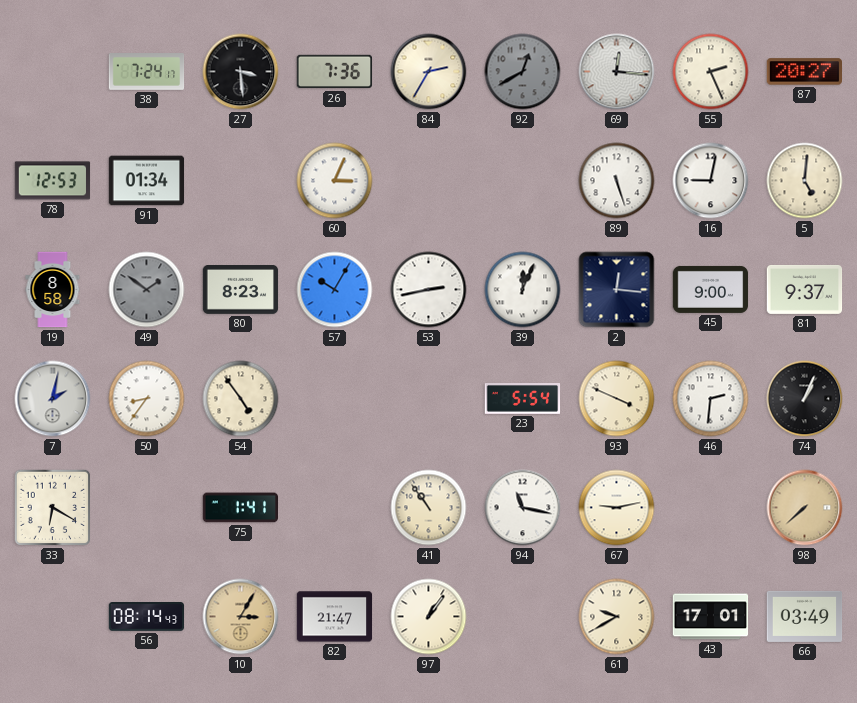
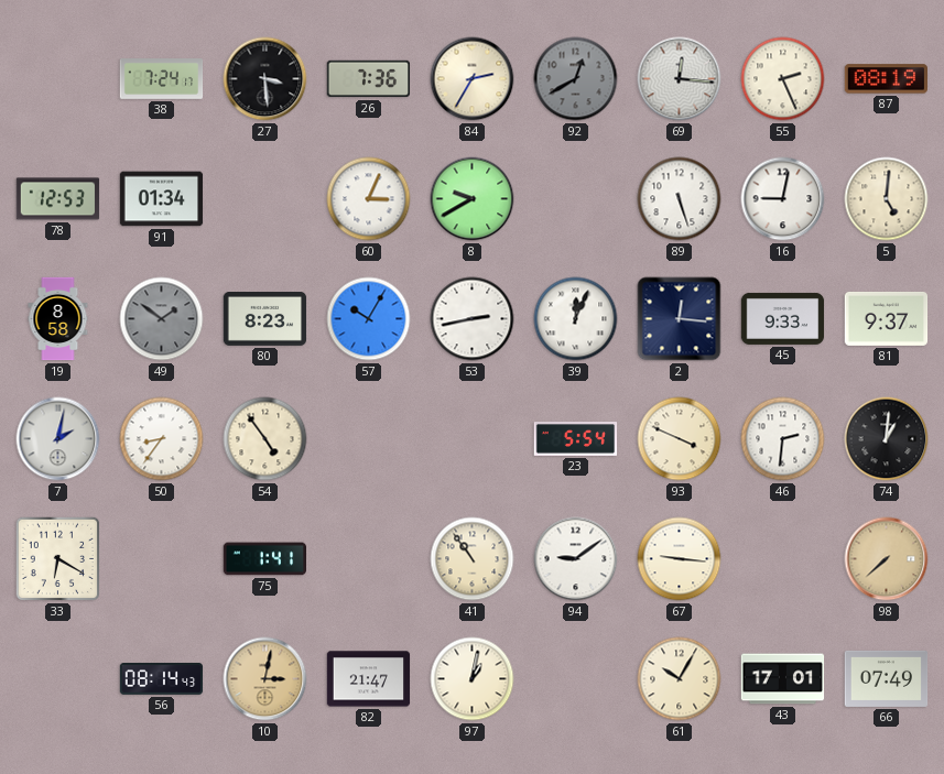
87: 20:27 -> 08:19 (886, 79)
8: none -> 9:40 (473, 199)
45: 9:00 -> 9:33 (783, 318)
74: 1:04 -> 1:01 (887, 439)
94: 11:17 -> 9:09 (576, 559)
67: 9:13 -> 9:16 (680, 559)
10: 3:05 -> 3:02 (265, 679)
97: 1:06 -> 1:02 (473, 679)
61: 9:40 -> 10:05 (680, 679)
66: 03:49 -> 07:49 (887, 678)
